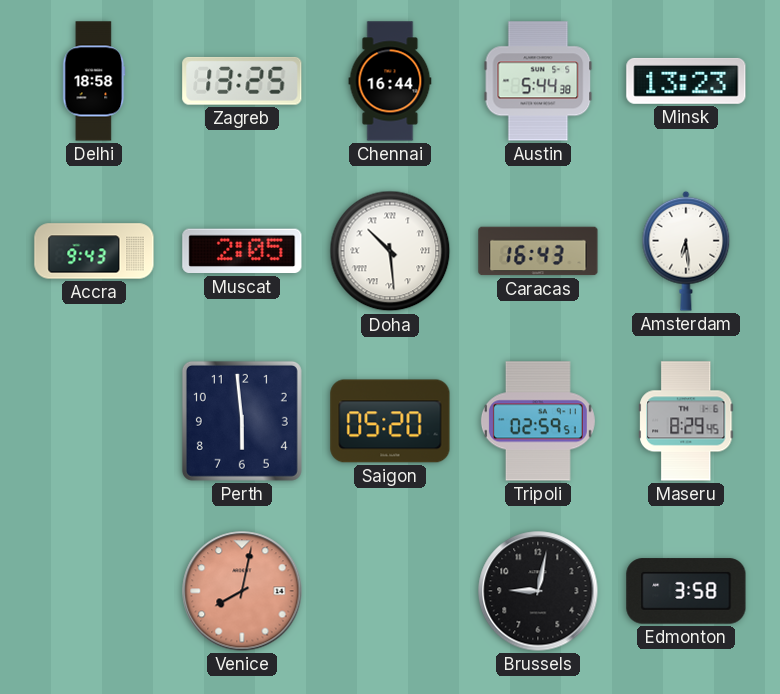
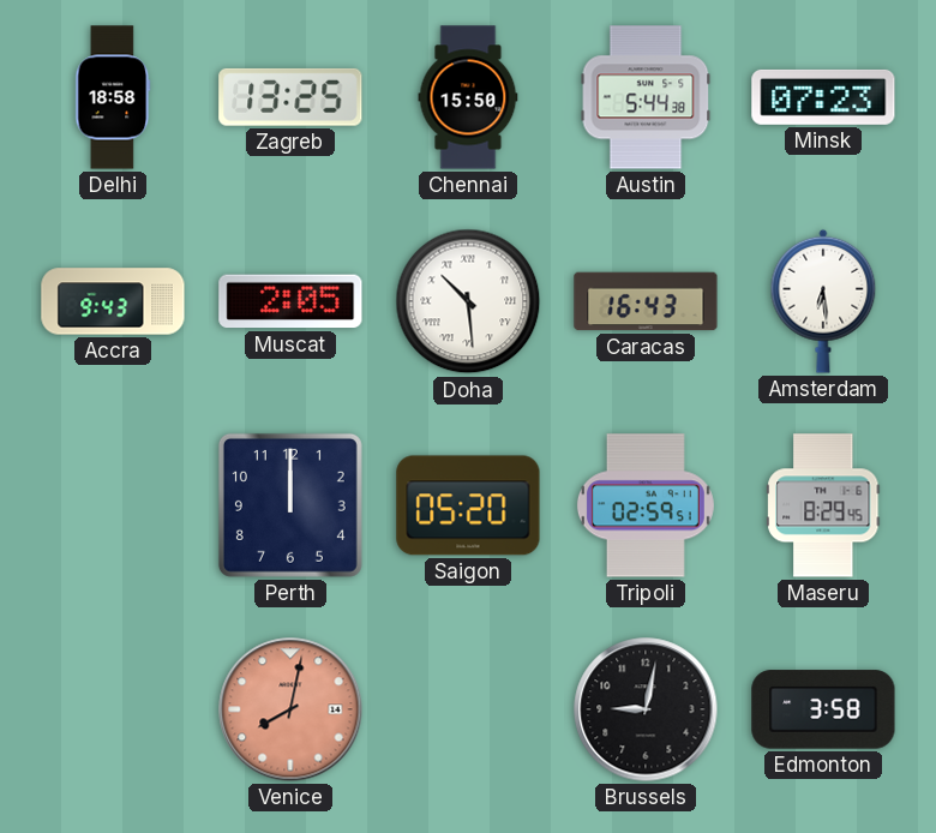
Chennai: 16:44 -> 15:50 (468, 97)
Minsk: 13:23 -> 07:23 (823, 97)
Perth: 5:59 -> 12:00 (290, 505)
